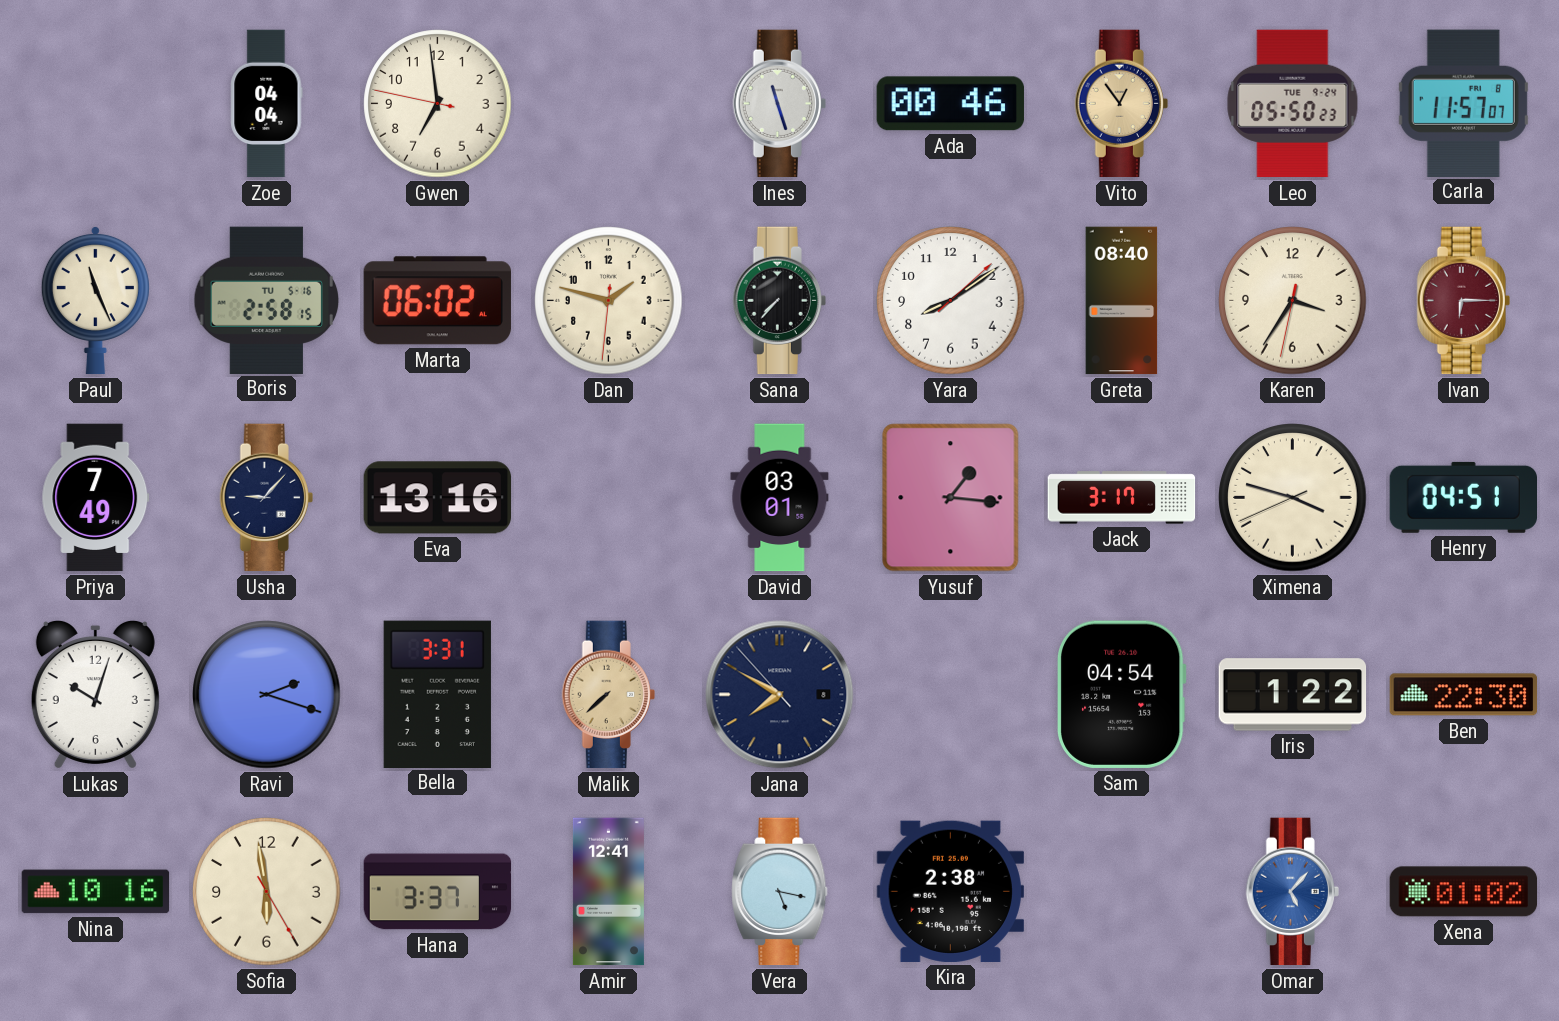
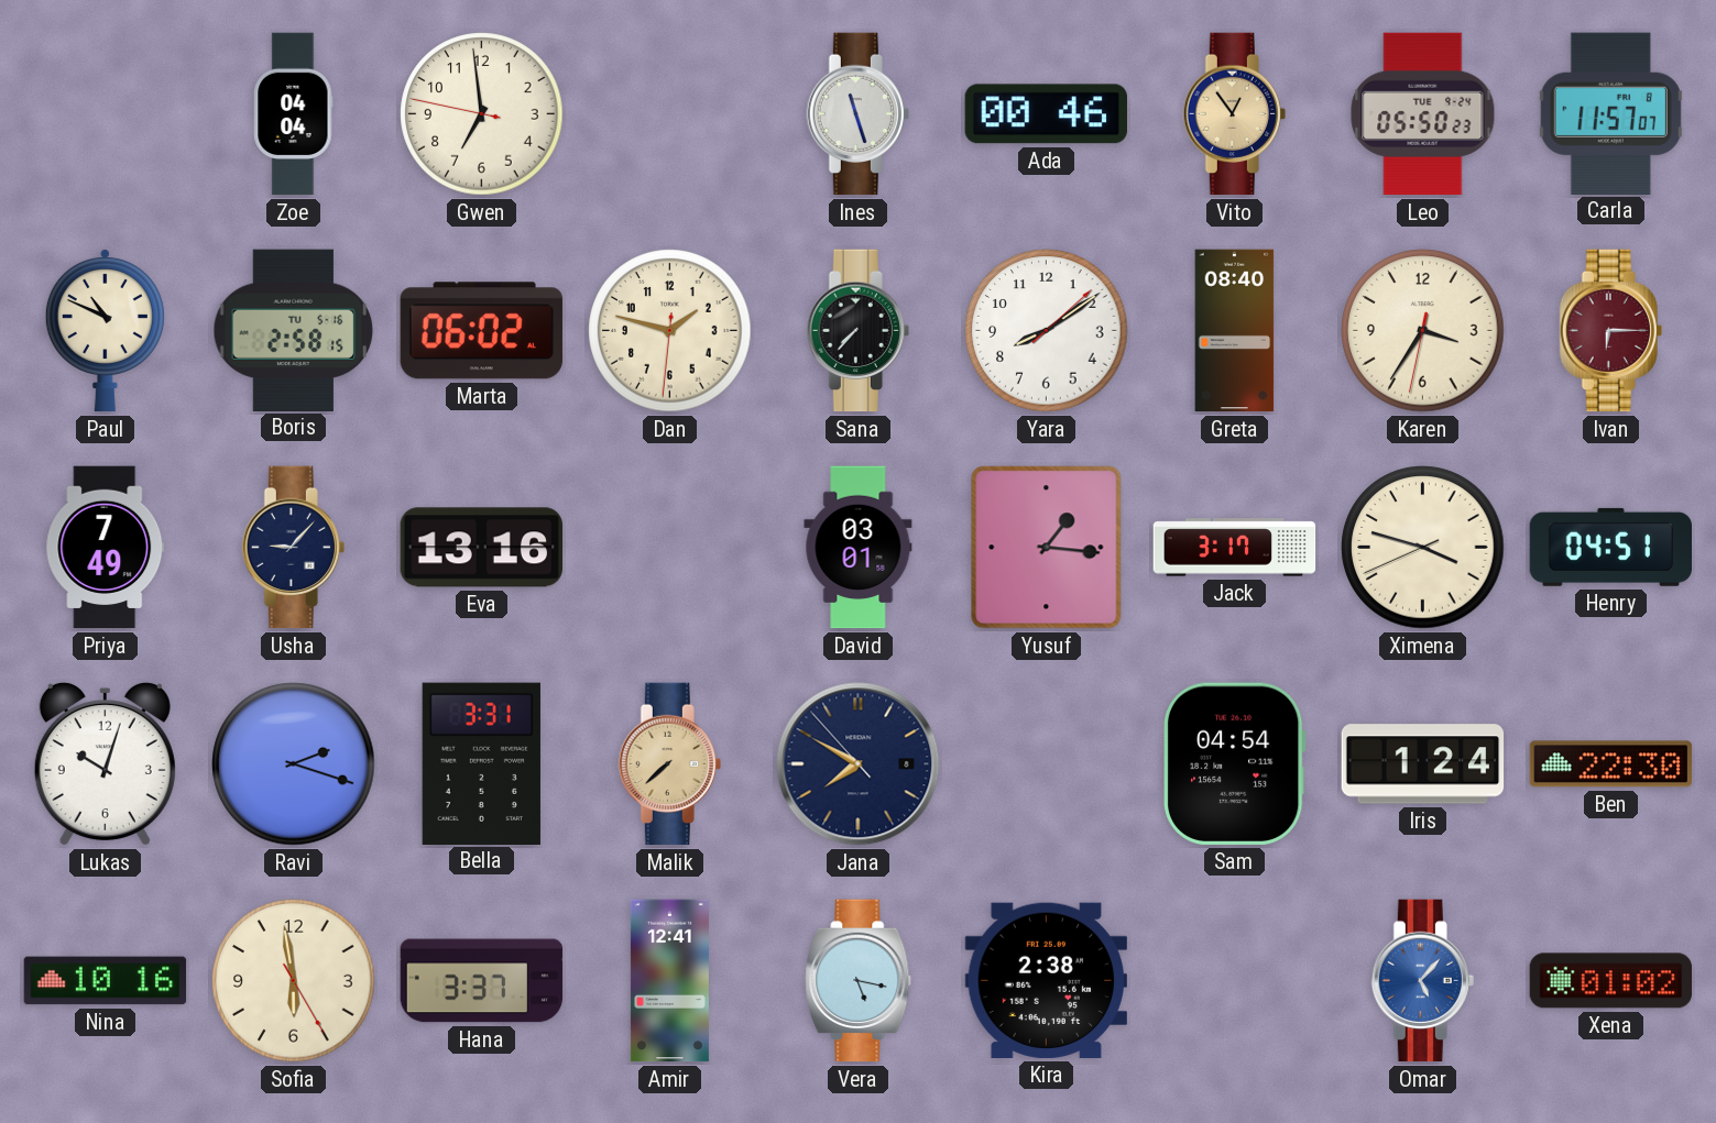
Paul: 11:26 -> 10:49 (105, 330)
Iris: 1:22 -> 1:24 (1423, 764)
